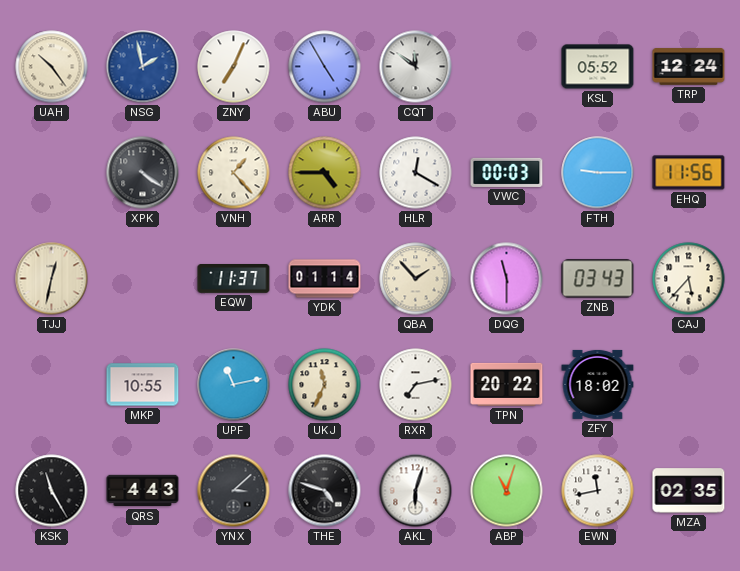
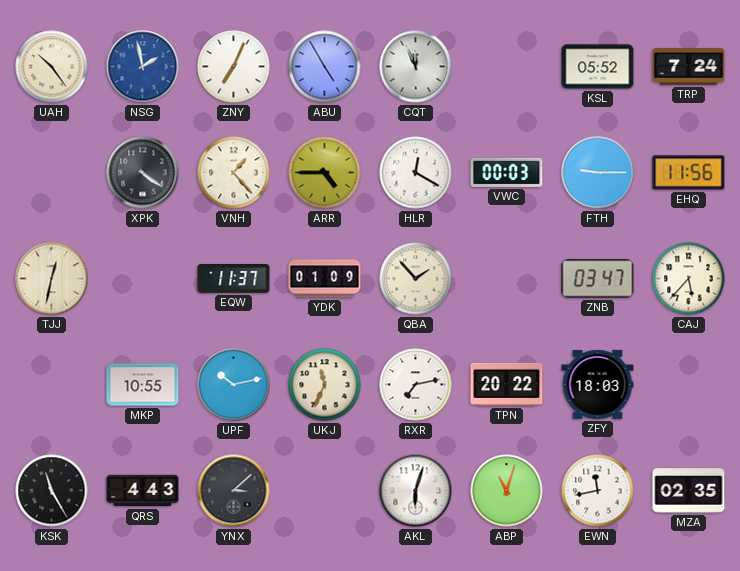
CQT: 11:51 -> 11:56 (416, 67)
TRP: 12:24 -> 7:24 (689, 67)
YDK: 01:14 -> 01:09 (325, 279)
DQG: 11:30 -> none (507, 279)
ZNB: 03:43 -> 03:47 (598, 279)
UPF: 11:13 -> 10:13 (234, 385)
ZFY: 18:02 -> 18:03 (598, 384)
THE: 4:48 -> none (325, 491)
